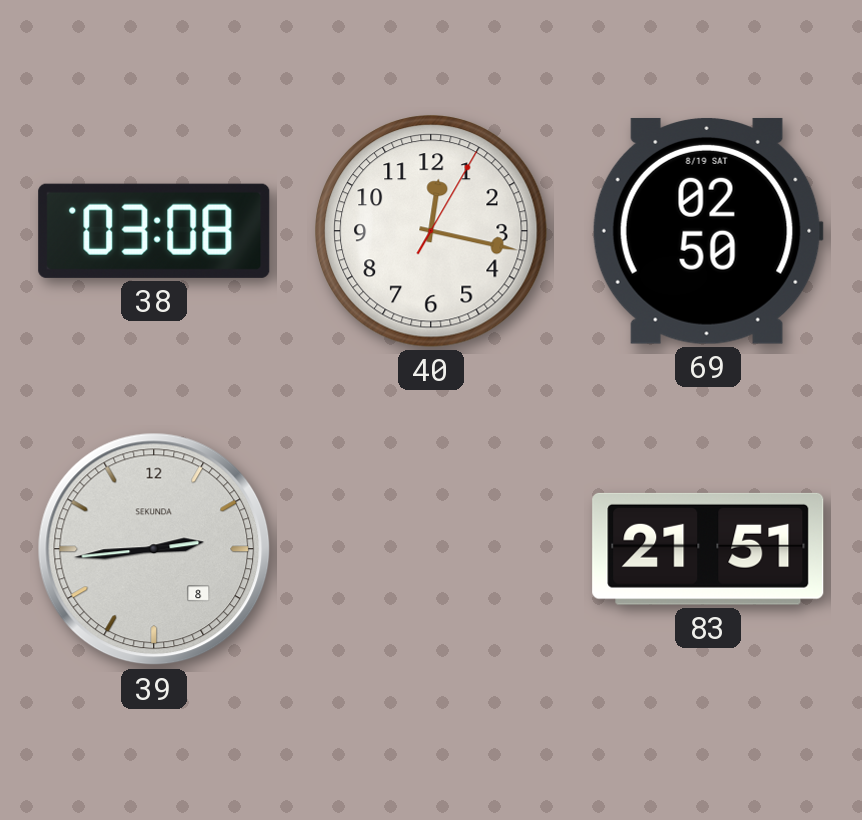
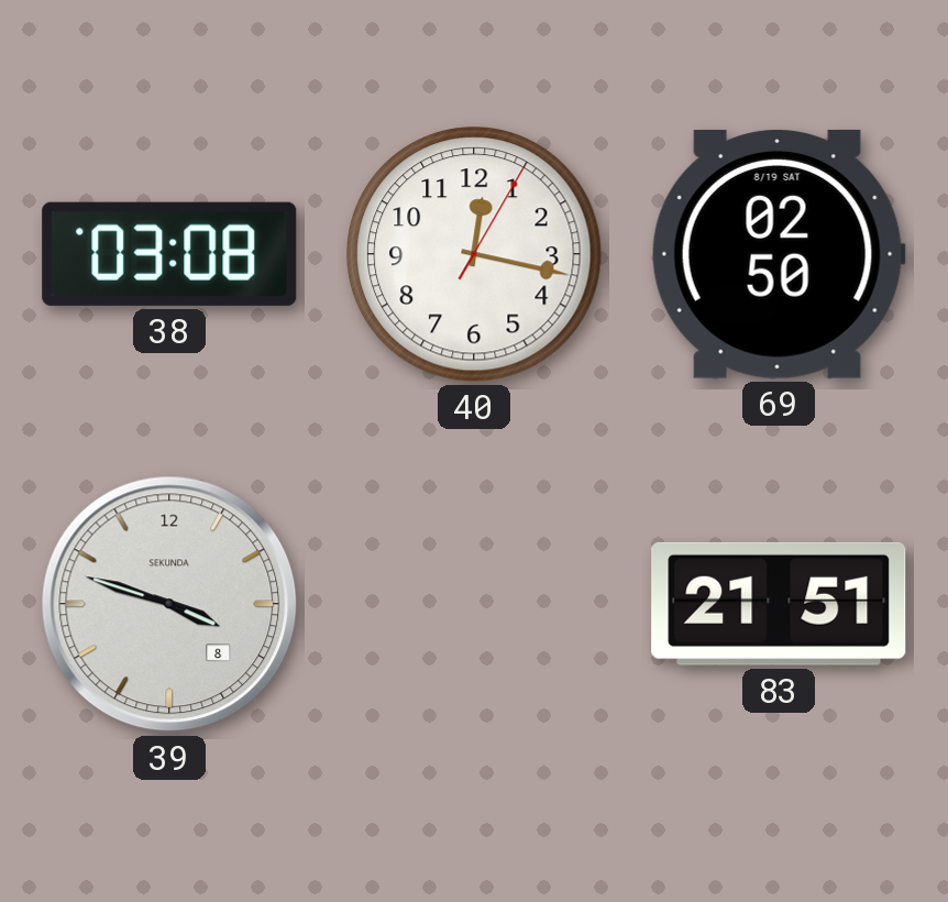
39: 2:44 -> 3:48 (169, 604)
